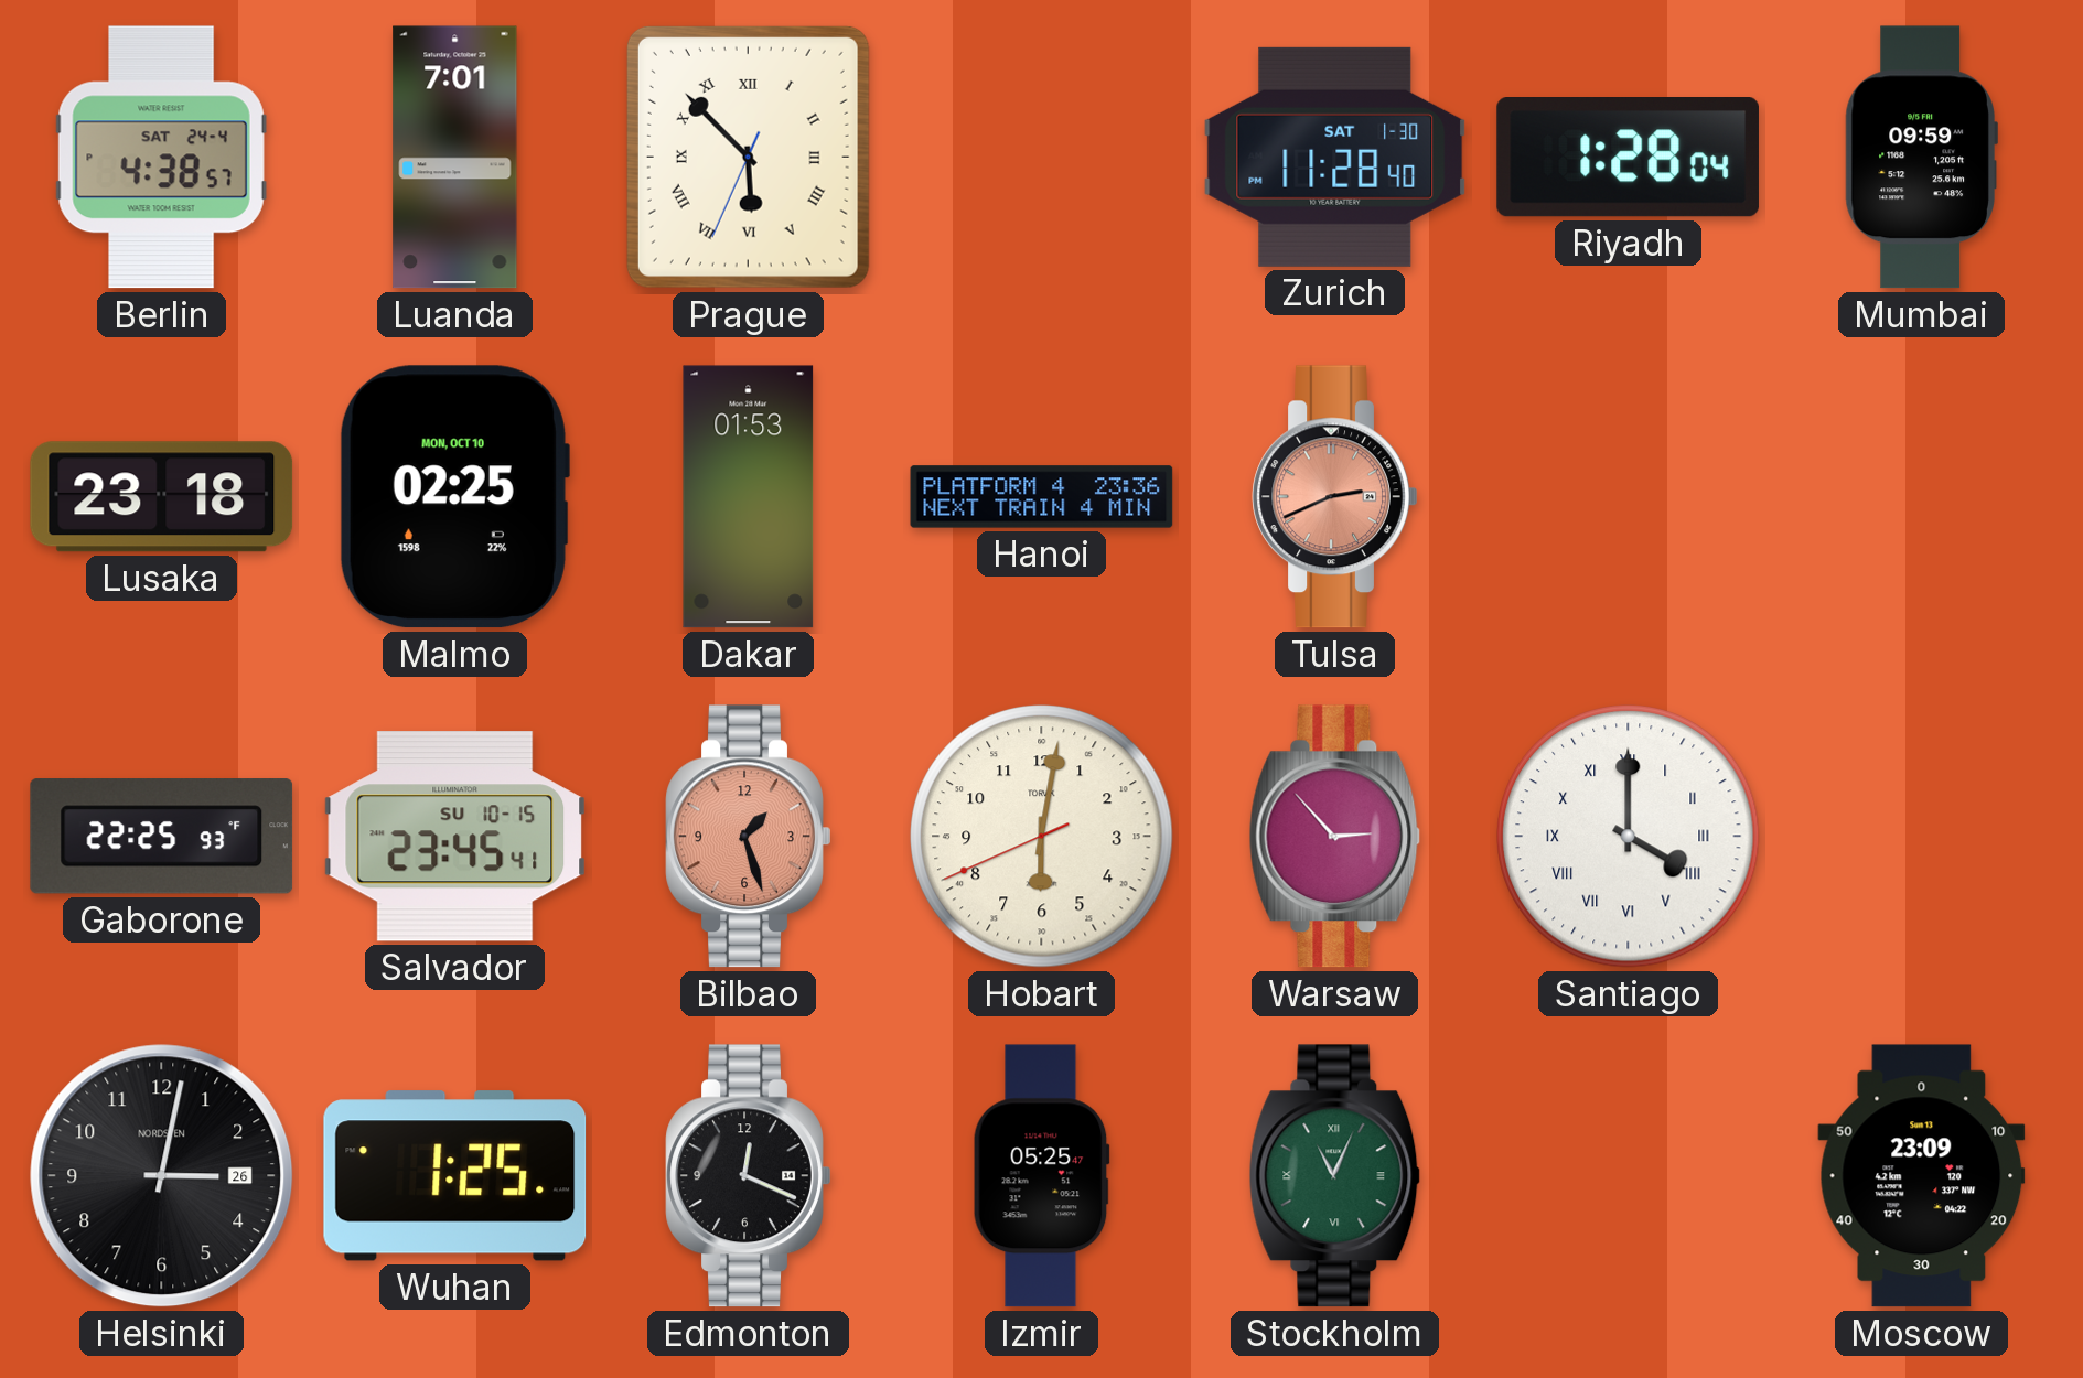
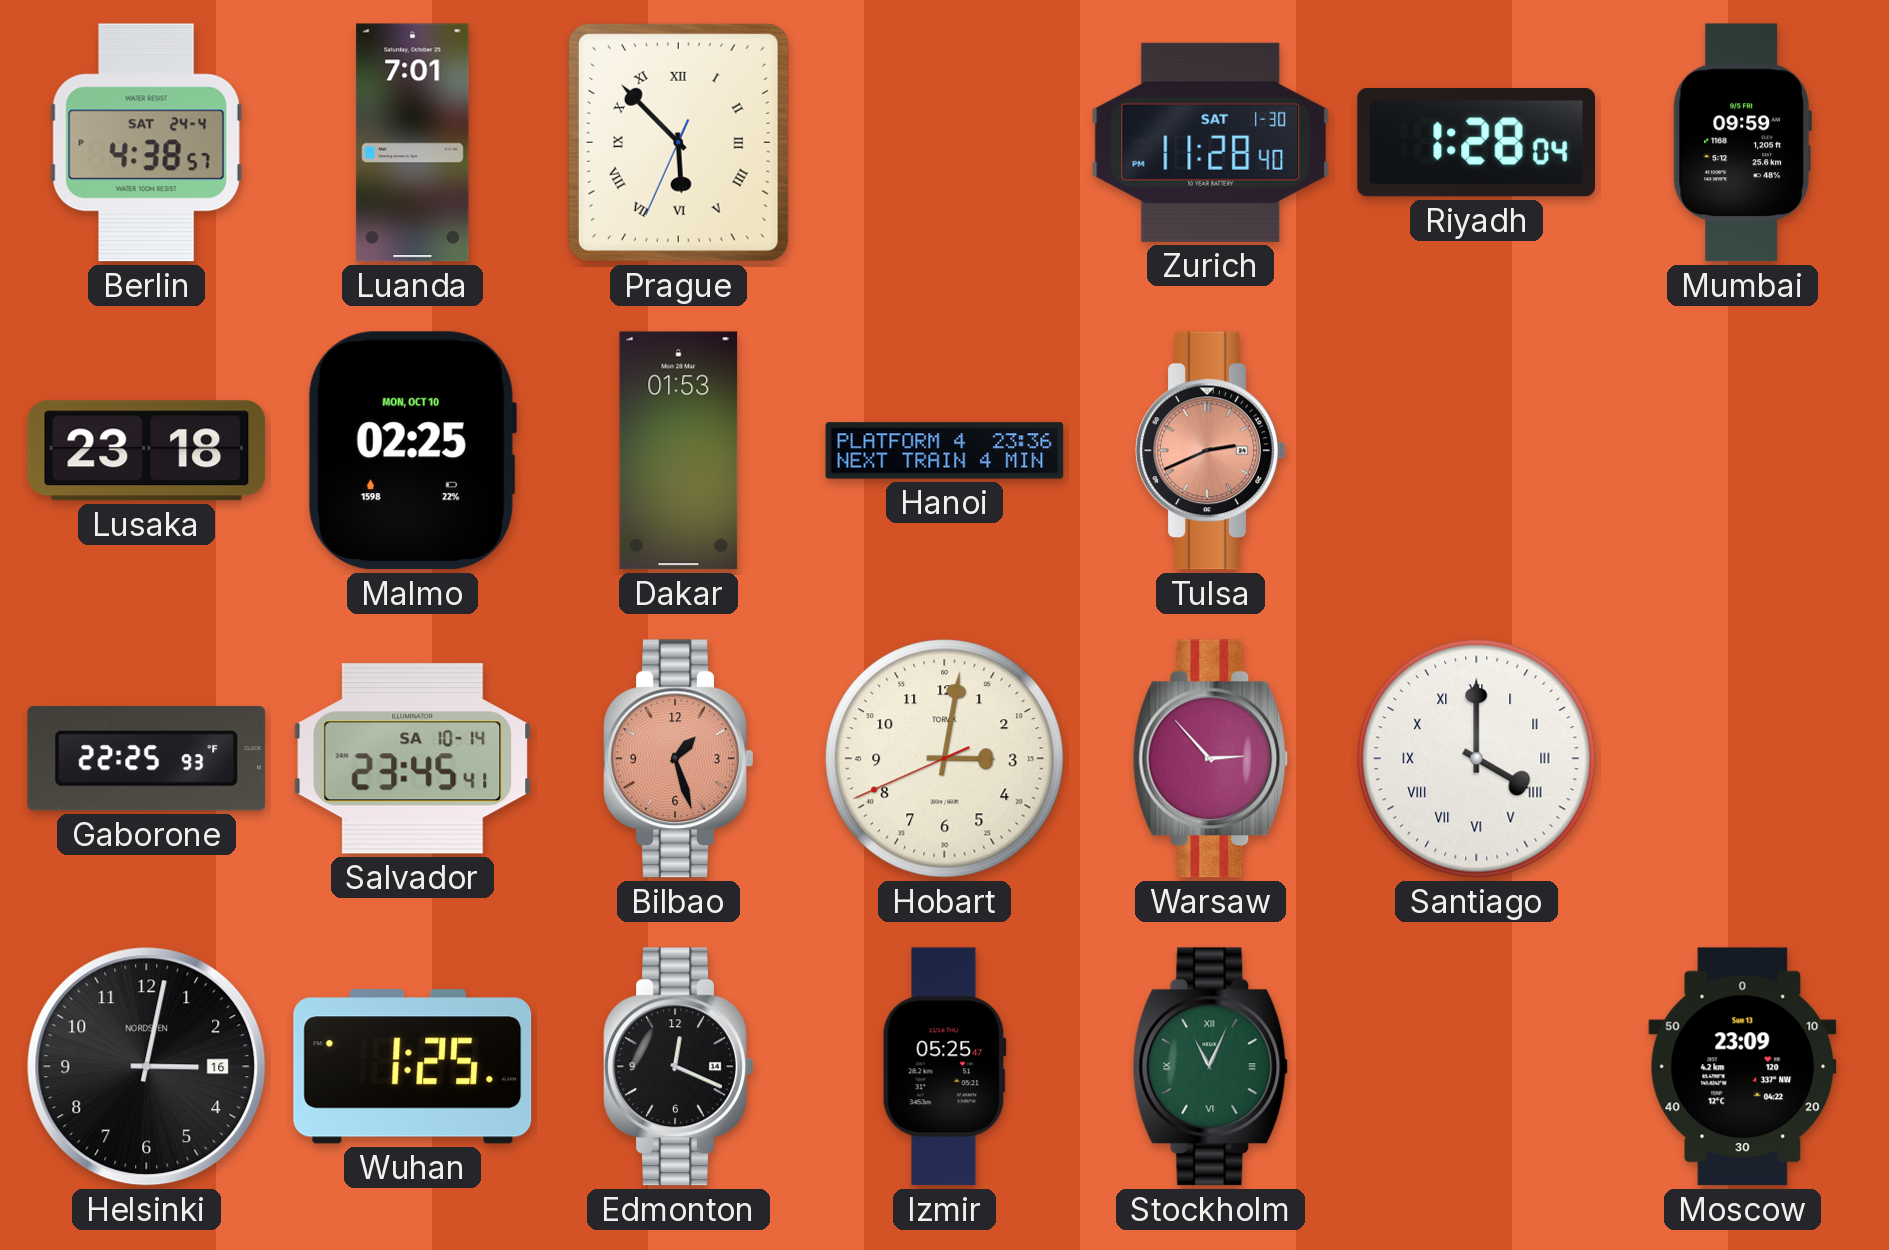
Salvador date: SU 10-15 -> SA 10-14 (413, 759)
Hobart: 6:01 -> 3:01 (945, 759)
Helsinki date: 26 -> 16 (147, 1067)
